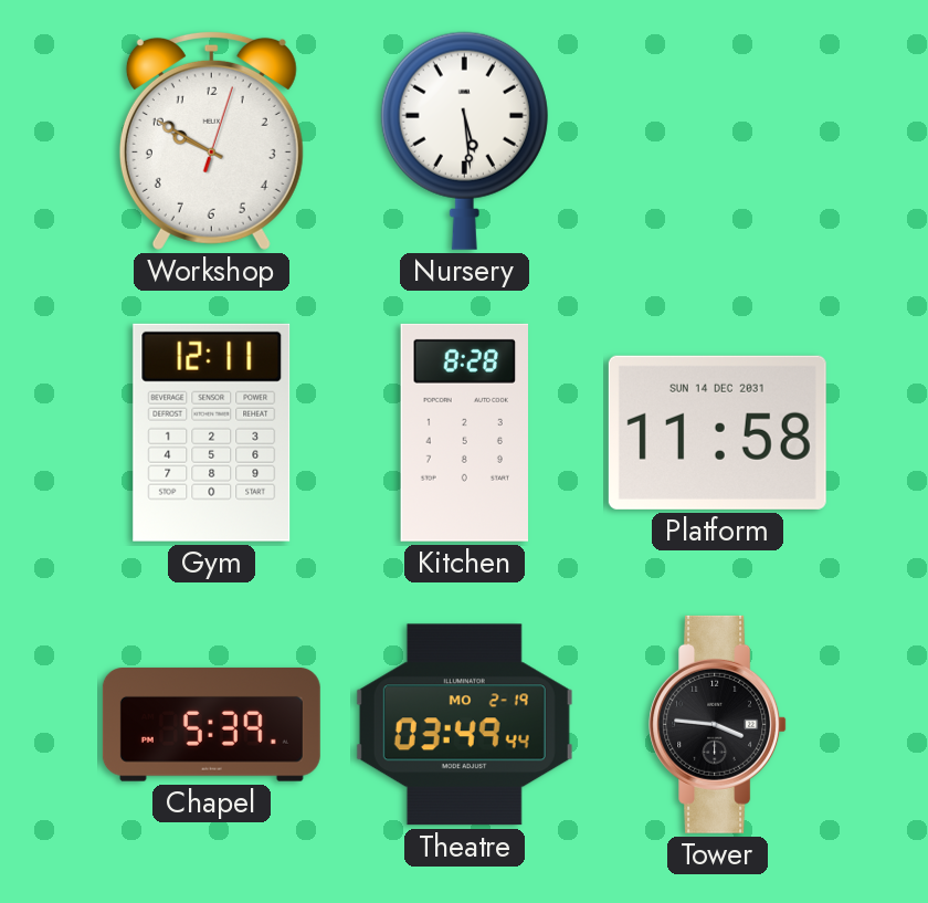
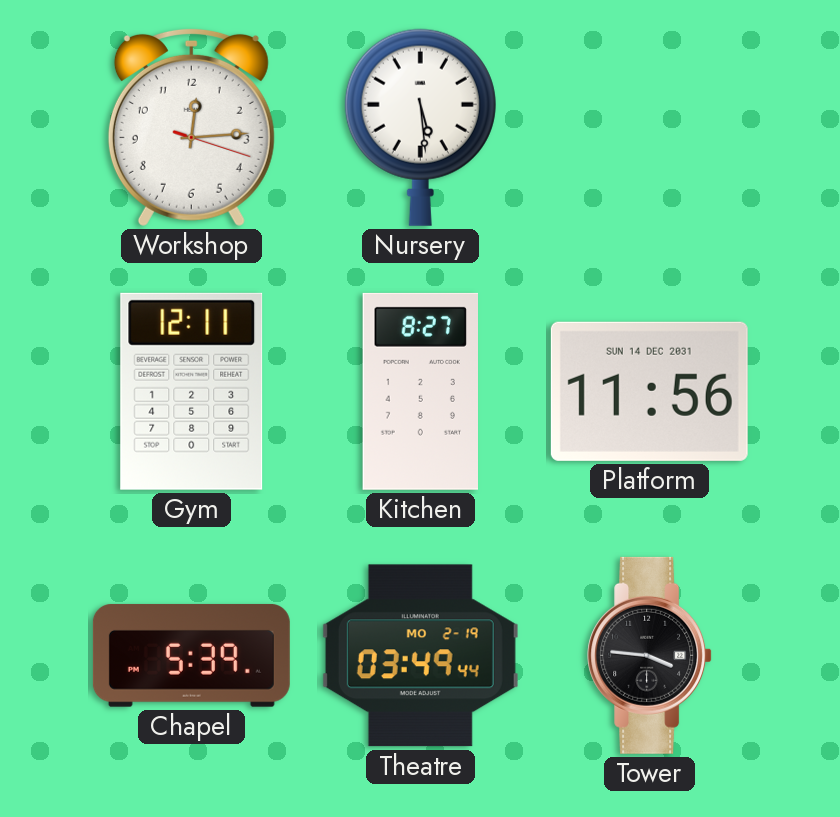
Workshop: 9:50 -> 12:14 (191, 127)
Kitchen: 8:28 -> 8:27 (420, 391)
Platform: 11:58 -> 11:56 (649, 391)
